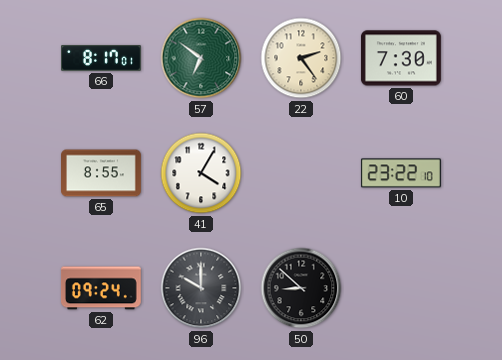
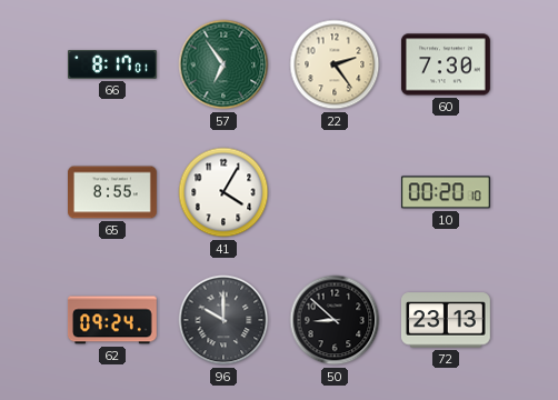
57: 6:51 -> 6:54 (223, 64)
10: 23:22 -> 00:20 (446, 192)
72: none -> 23:13 (446, 320)
